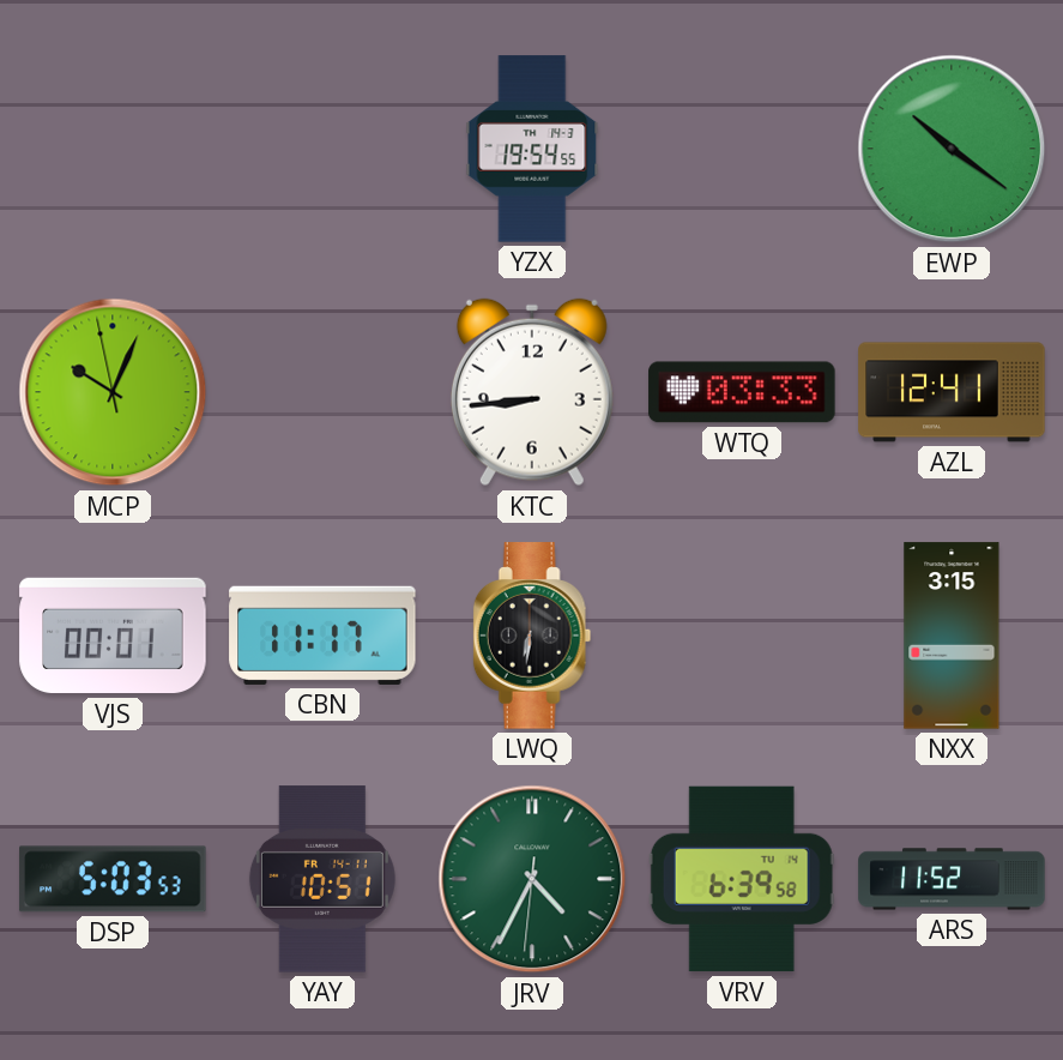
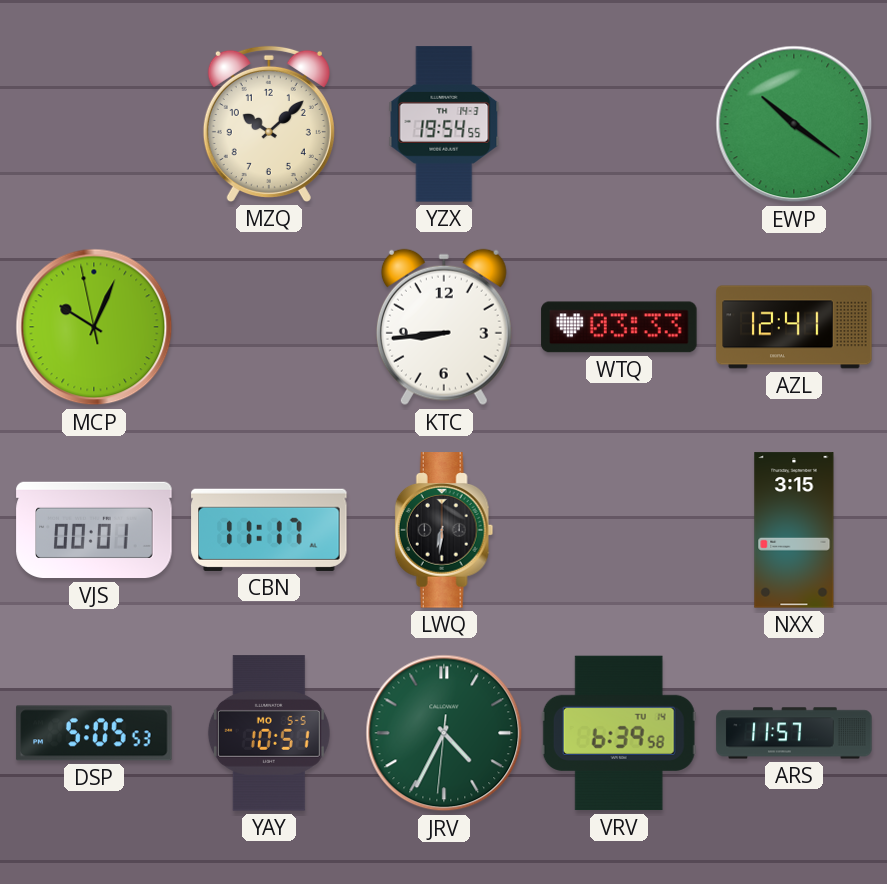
MZQ: none -> 10:08 (269, 124)
DSP: 5:03 -> 5:05 (94, 733)
YAY date: FR 14-11 -> MO 5-5 (269, 733)
ARS: 11:52 -> 11:57 (794, 733)
